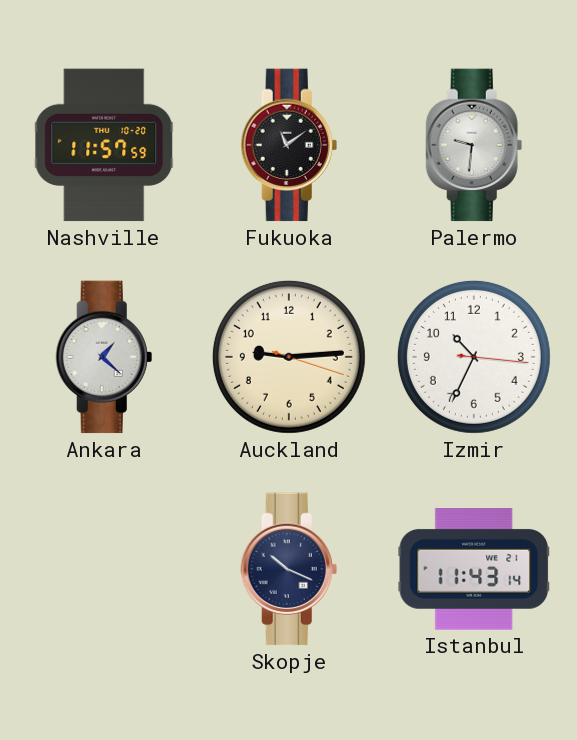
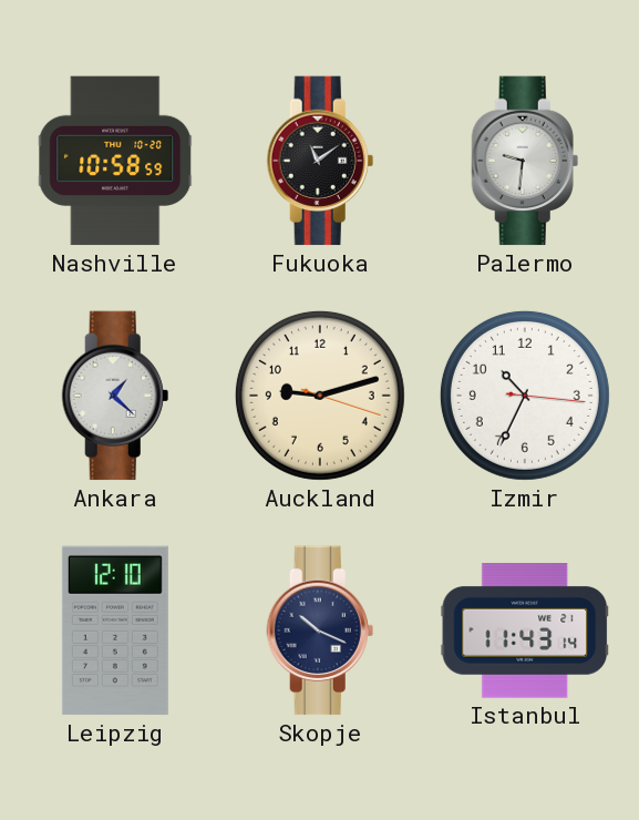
Nashville: 11:57 -> 10:58 (116, 161)
Auckland: 9:14 -> 9:12 (320, 396)
Leipzig: none -> 12:10 (115, 631)
